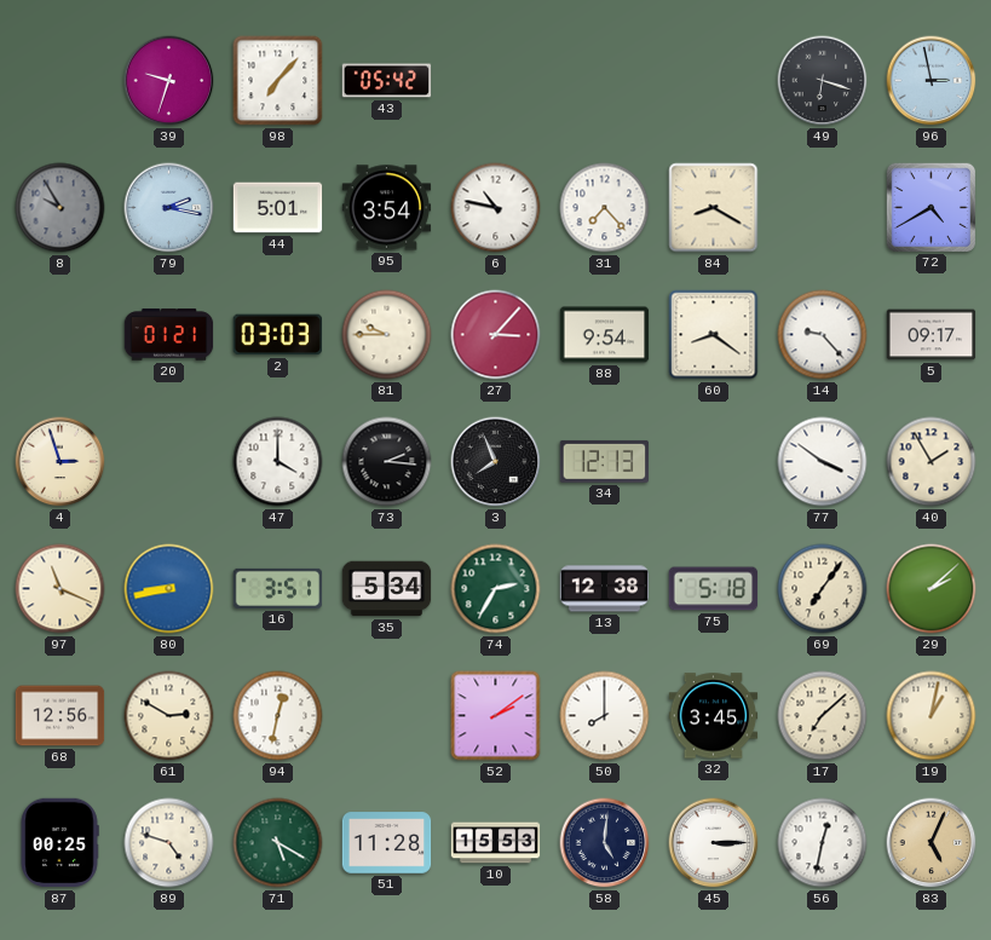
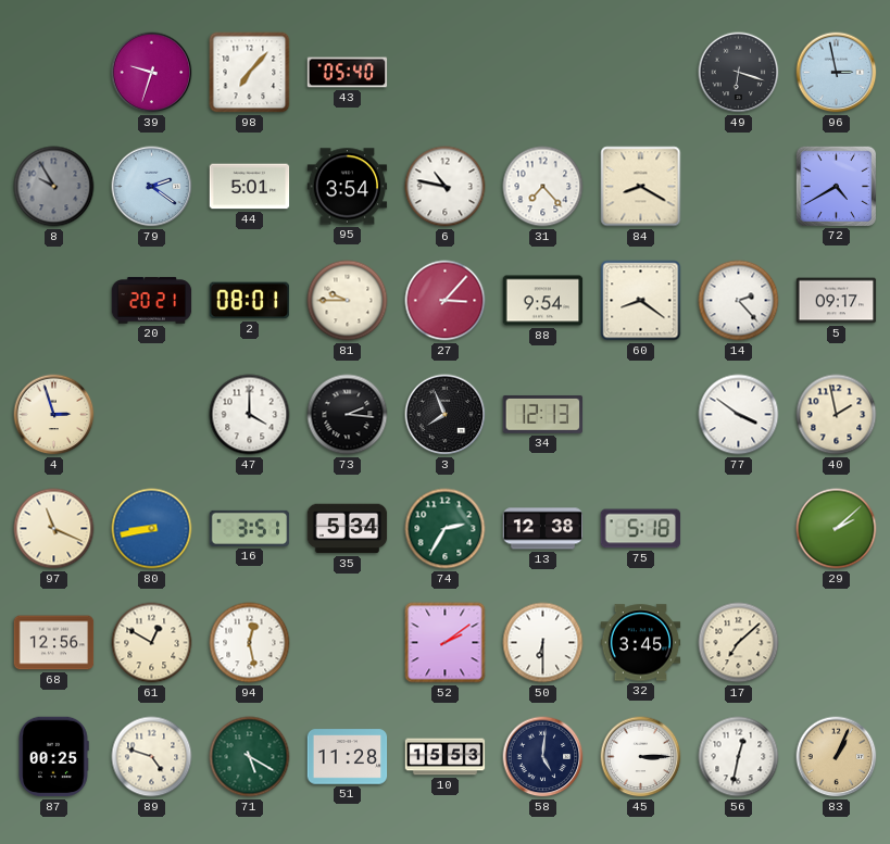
43: 05:42 -> 05:40 (348, 73)
79: 2:17 -> 2:21 (152, 187)
20: 01:21 -> 20:21 (152, 301)
2: 03:03 -> 08:01 (249, 301)
14: 9:23 -> 2:23 (739, 301)
40: 1:55 -> 1:58 (837, 415)
69: 7:06 -> none (823, 589)
61: 2:50 -> 12:50 (152, 643)
94: 12:32 -> 12:28 (250, 643)
50: 8:00 -> 6:30 (543, 643)
19: 1:02 -> none (932, 716)
83: 5:04 -> 1:04 (837, 757)
